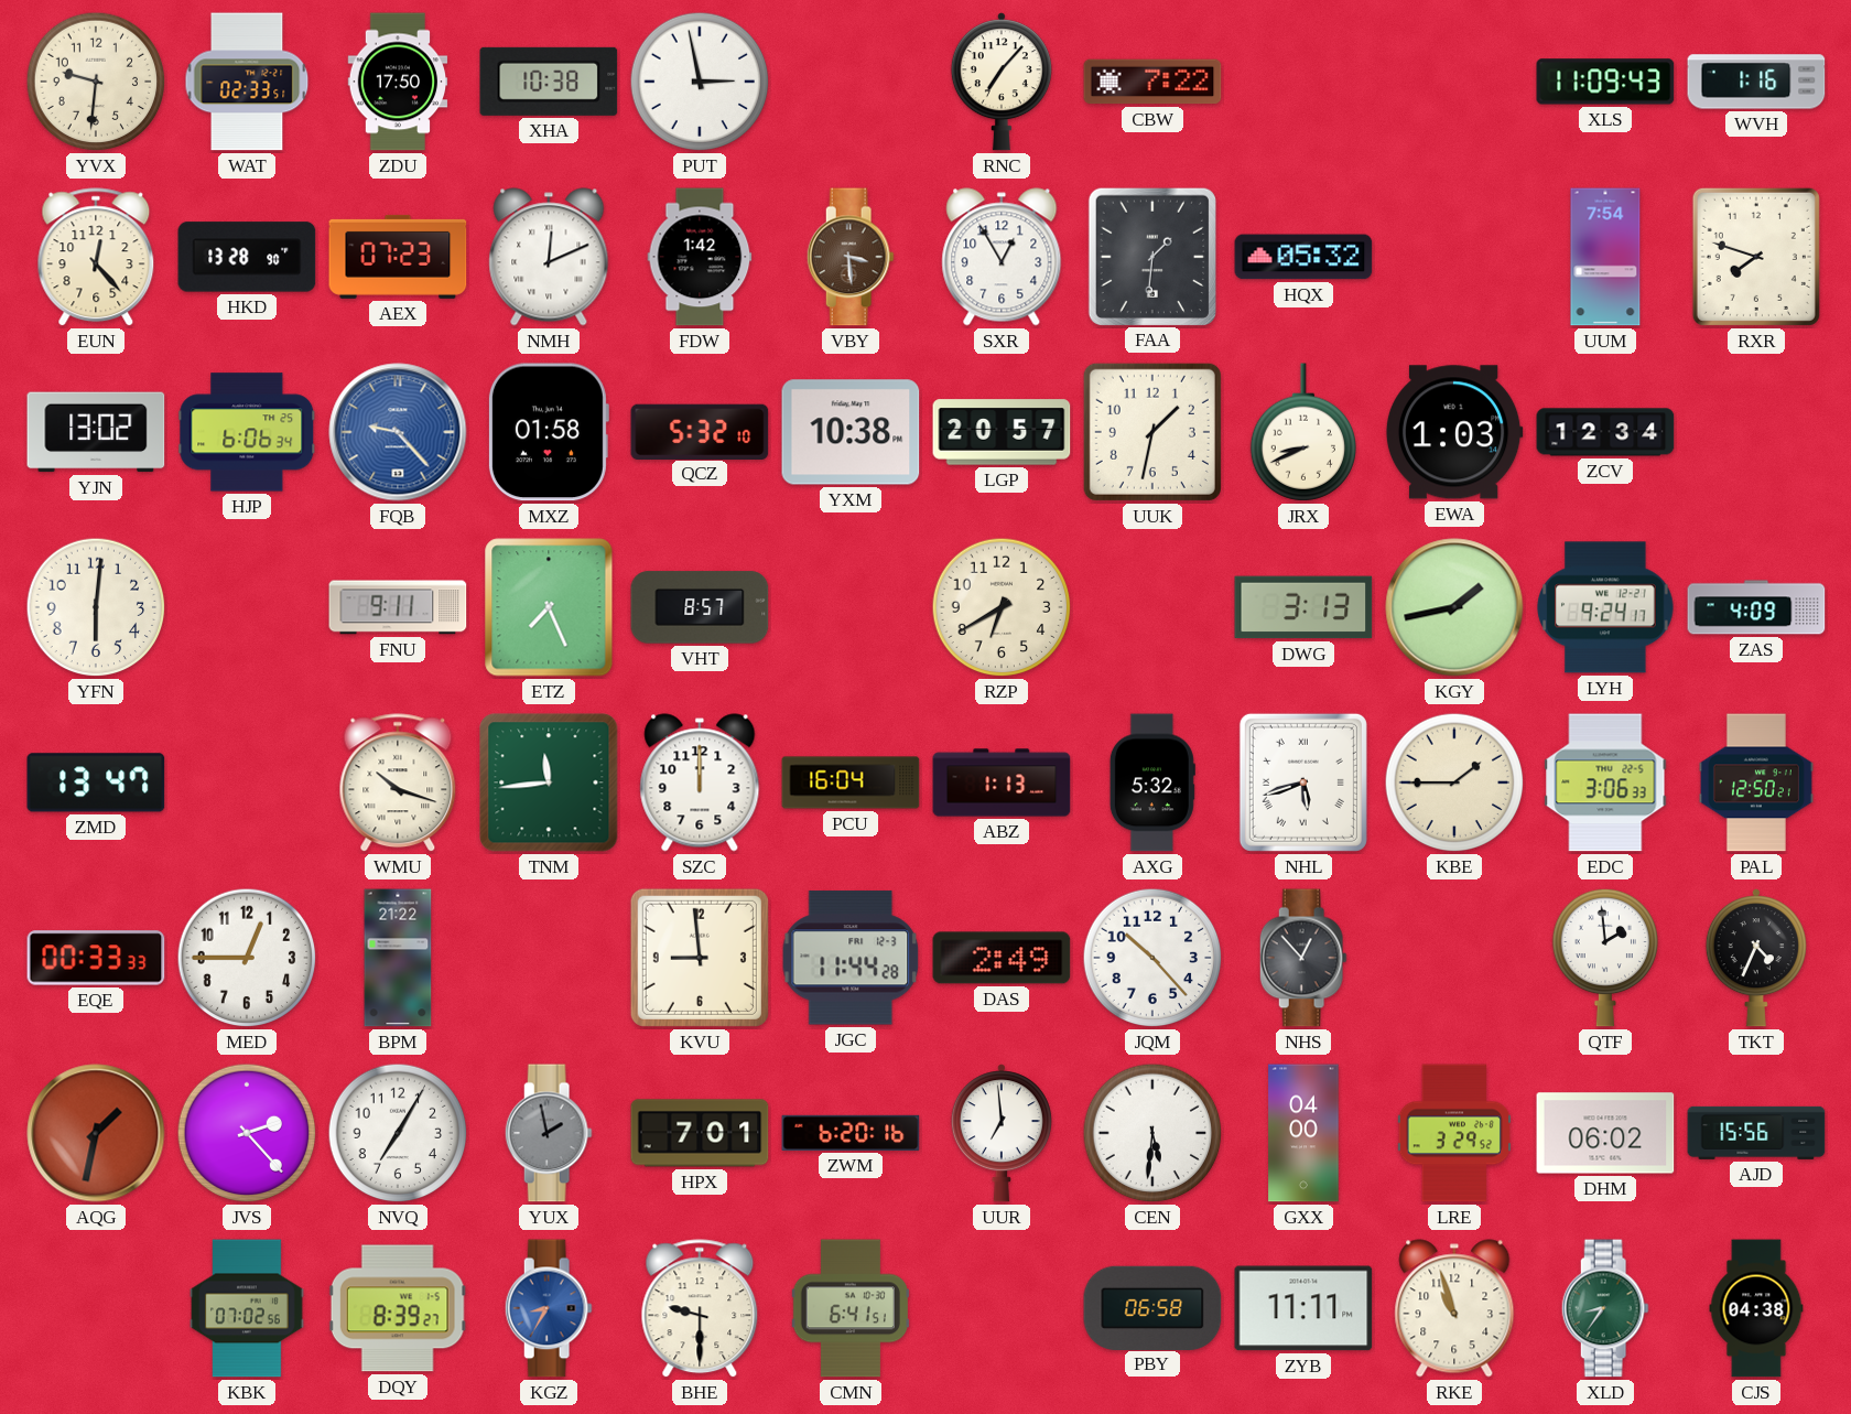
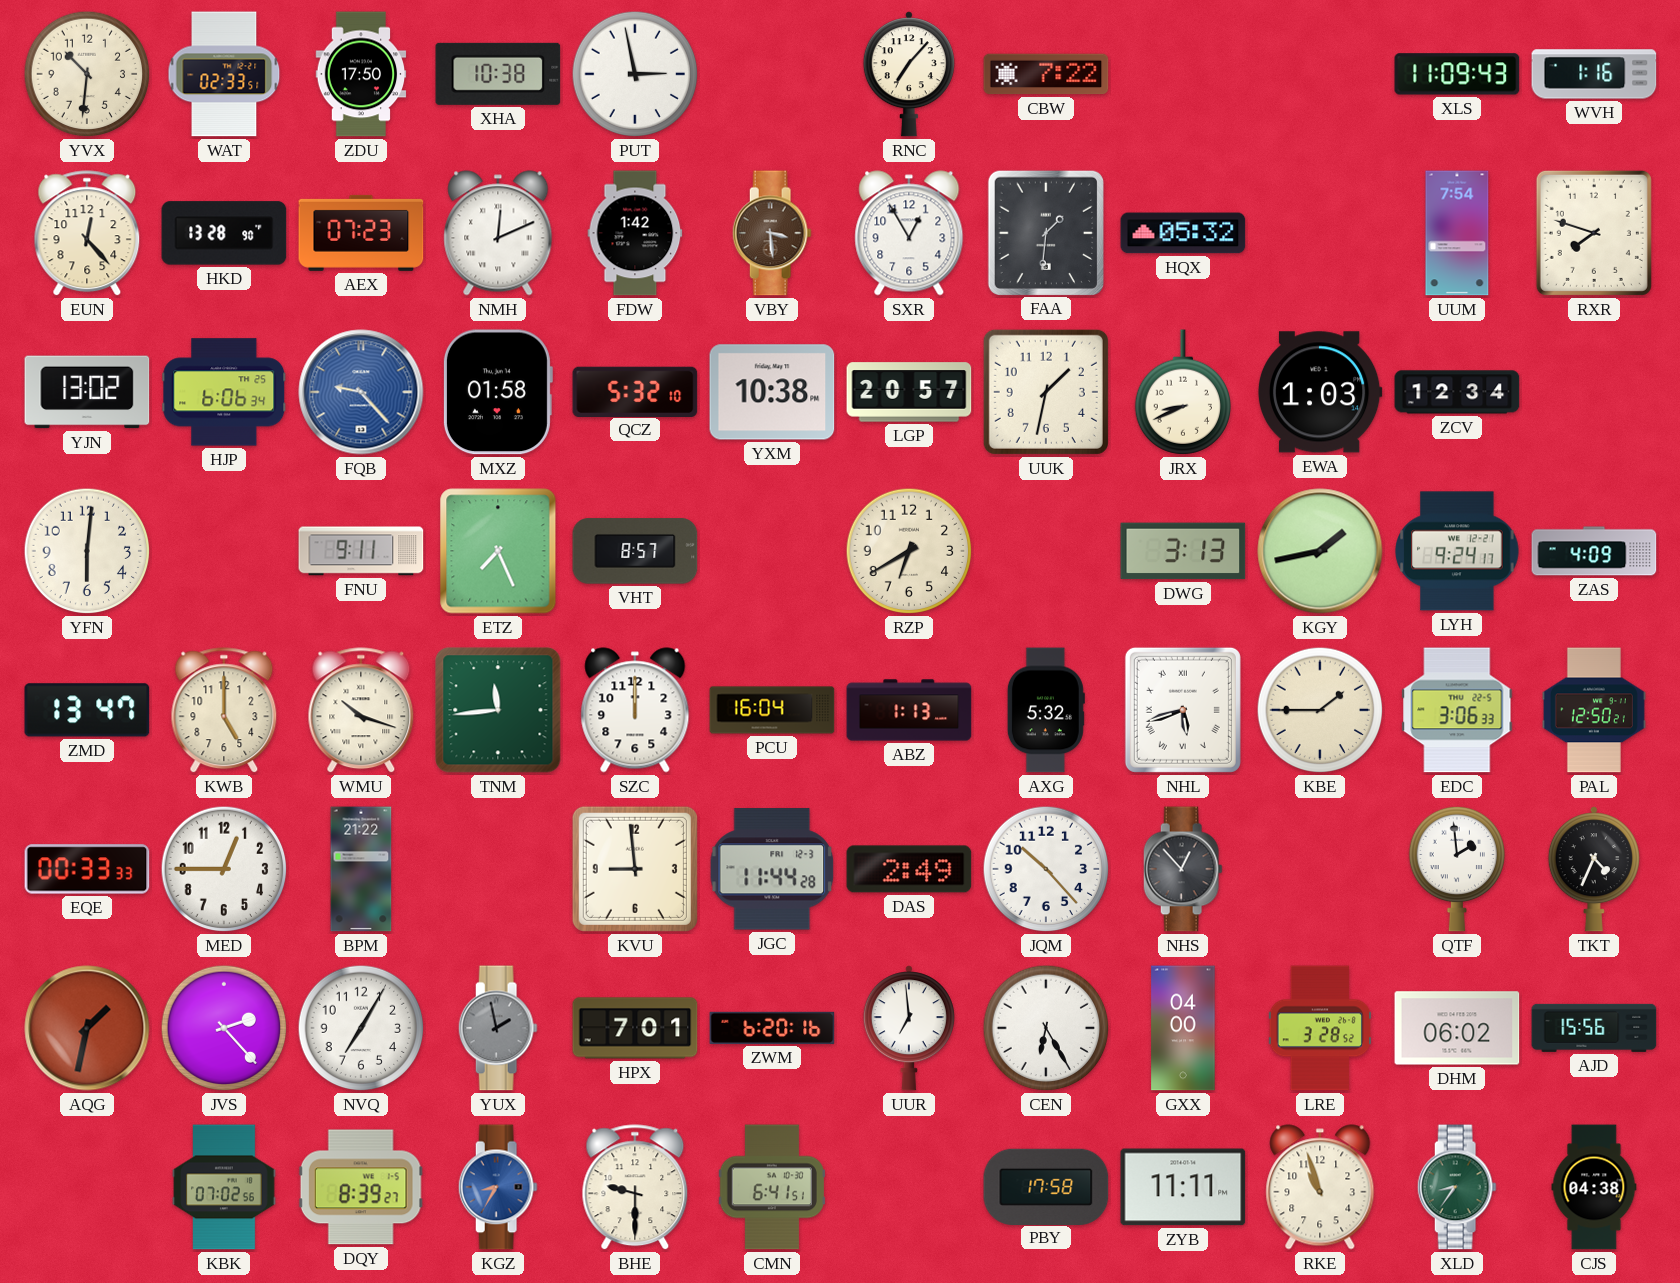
YVX: 9:31 -> 10:31 (87, 74)
KWB: none -> 5:00 (224, 711)
CEN: 5:31 -> 6:25 (1046, 1028)
LRE: 3:29 -> 3:28 (1319, 1028)
PBY: 06:58 -> 17:58 (1046, 1186)
